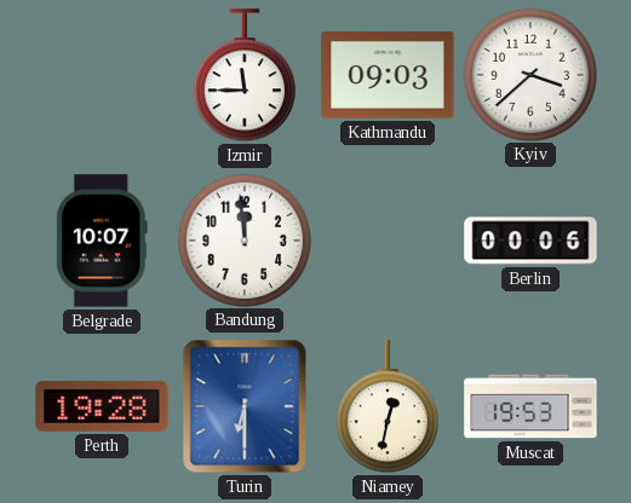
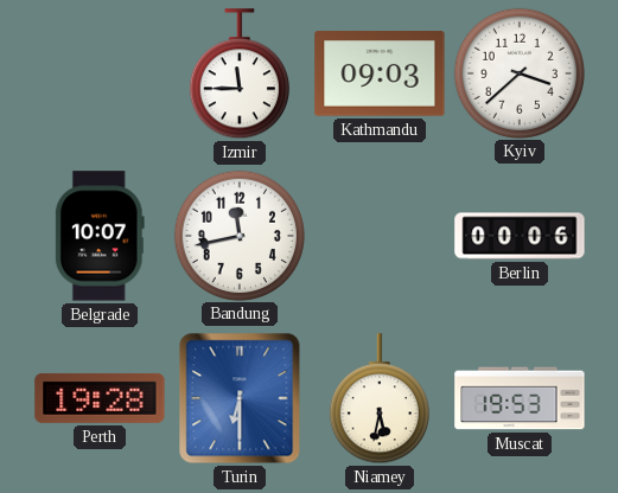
Bandung: 11:59 -> 11:43 (238, 235)
Niamey: 12:32 -> 5:32 (380, 399)
